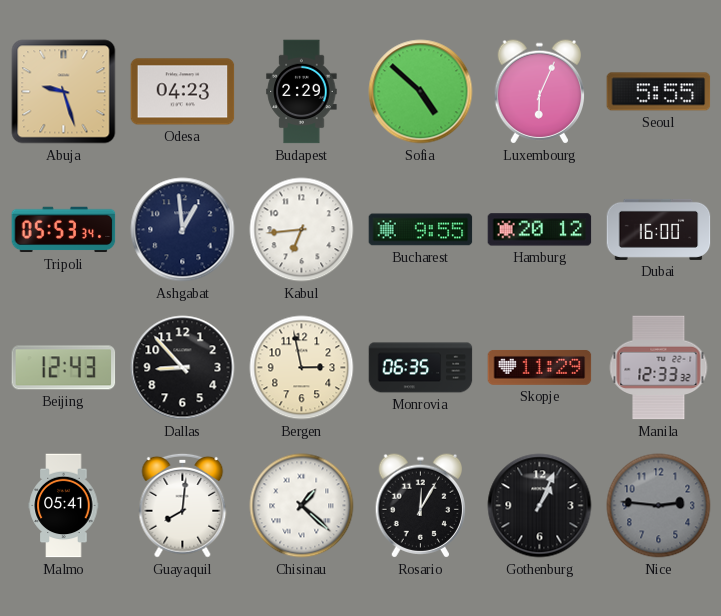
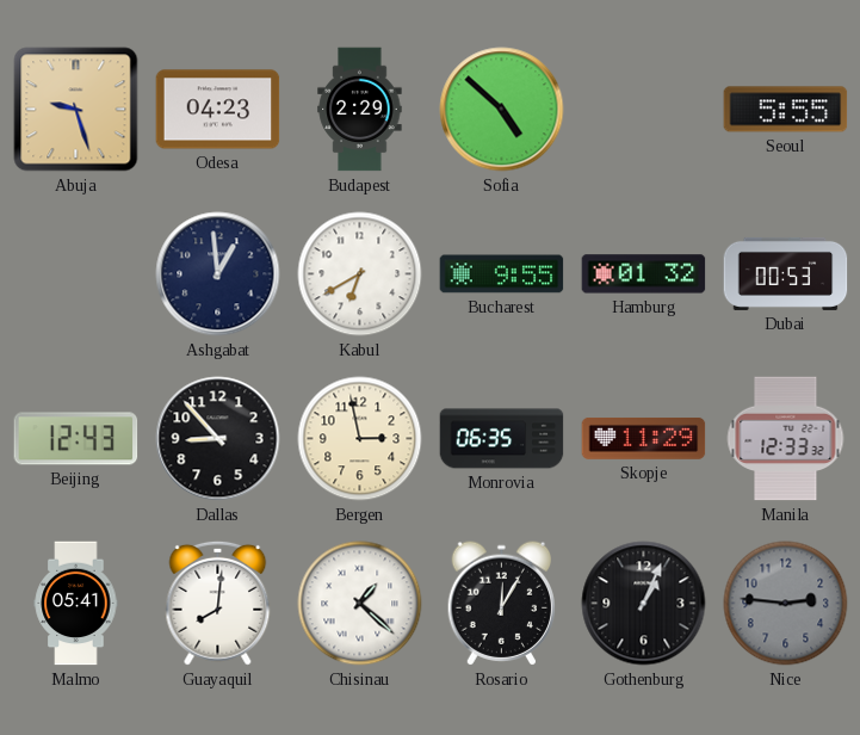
Luxembourg: 6:04 -> none (539, 92)
Tripoli: 05:53 -> none (64, 230)
Kabul: 6:44 -> 6:40 (360, 274)
Hamburg: 20:12 -> 01:32 (644, 274)
Dubai: 16:00 -> 00:53 (786, 273)
